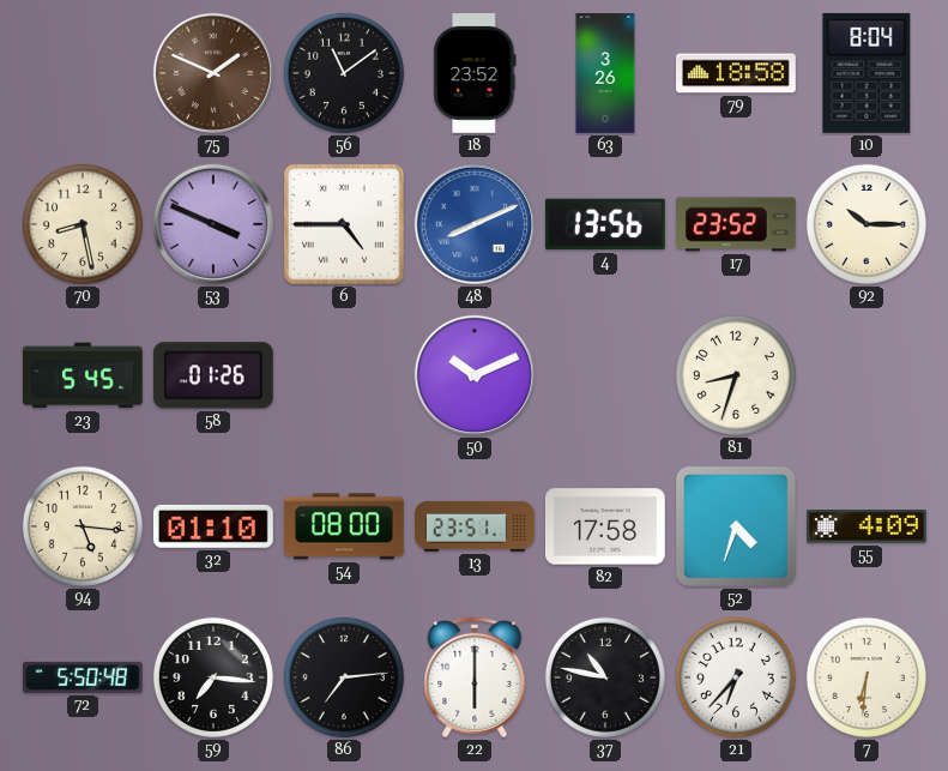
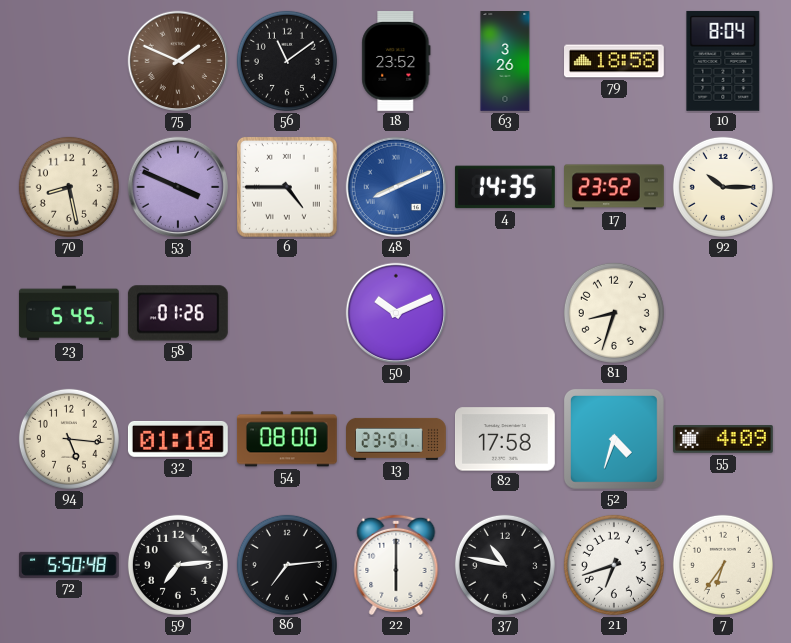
4: 13:56 -> 14:35 (505, 187)
59: 7:16 -> 7:14 (178, 565)
21: 6:37 -> 6:42 (614, 565)
7: 6:31 -> 6:36 (723, 565)
